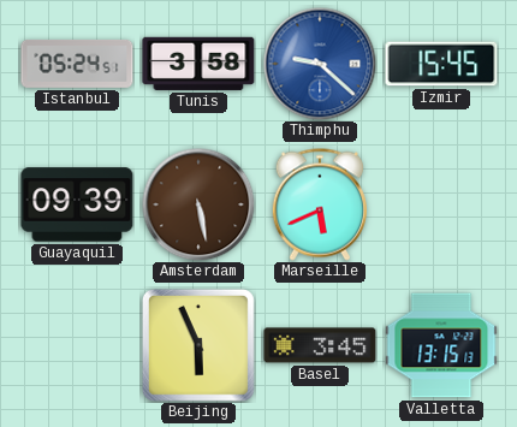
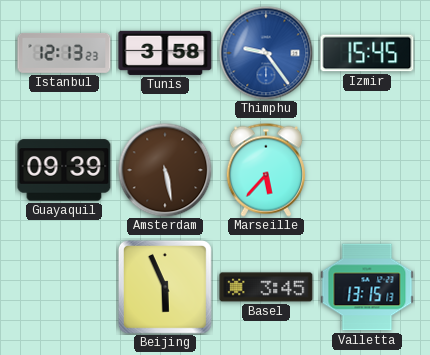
Istanbul: 05:24 -> 12:13 (64, 53)
Thimphu: 9:22 -> 9:24 (266, 53)
Marseille: 5:41 -> 5:37 (266, 170)
